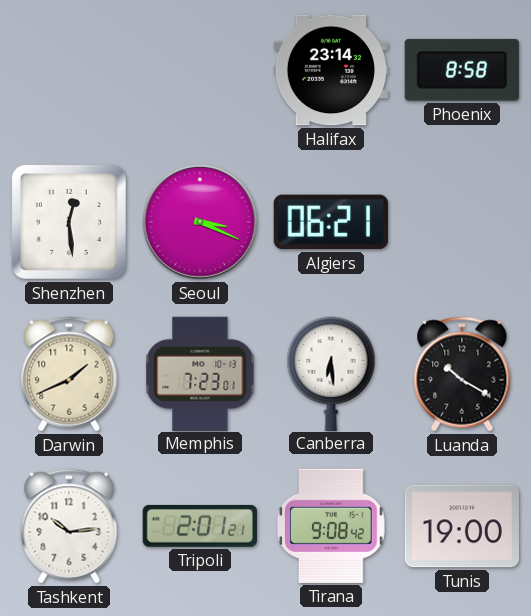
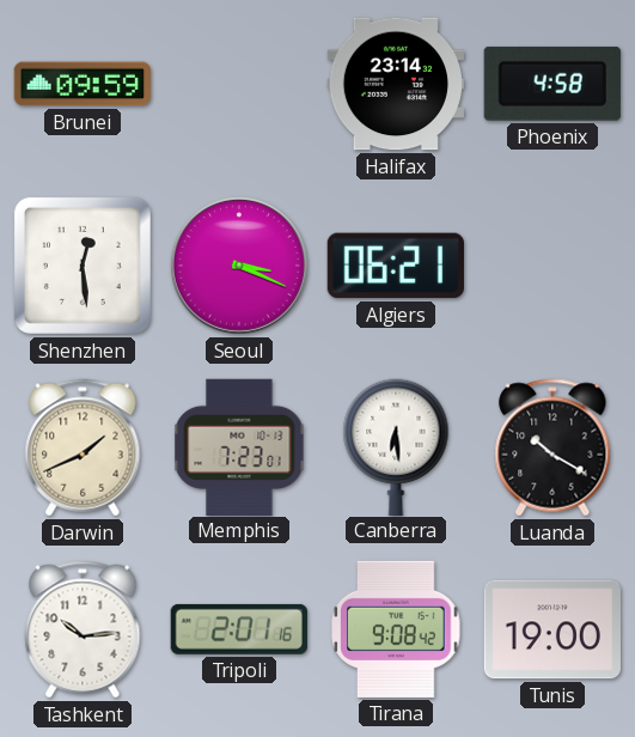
Brunei: none -> 09:59 (83, 84)
Phoenix: 8:58 -> 4:58 (552, 84)
Tripoli: 2:01:21 -> 2:01:16 (239, 629)
